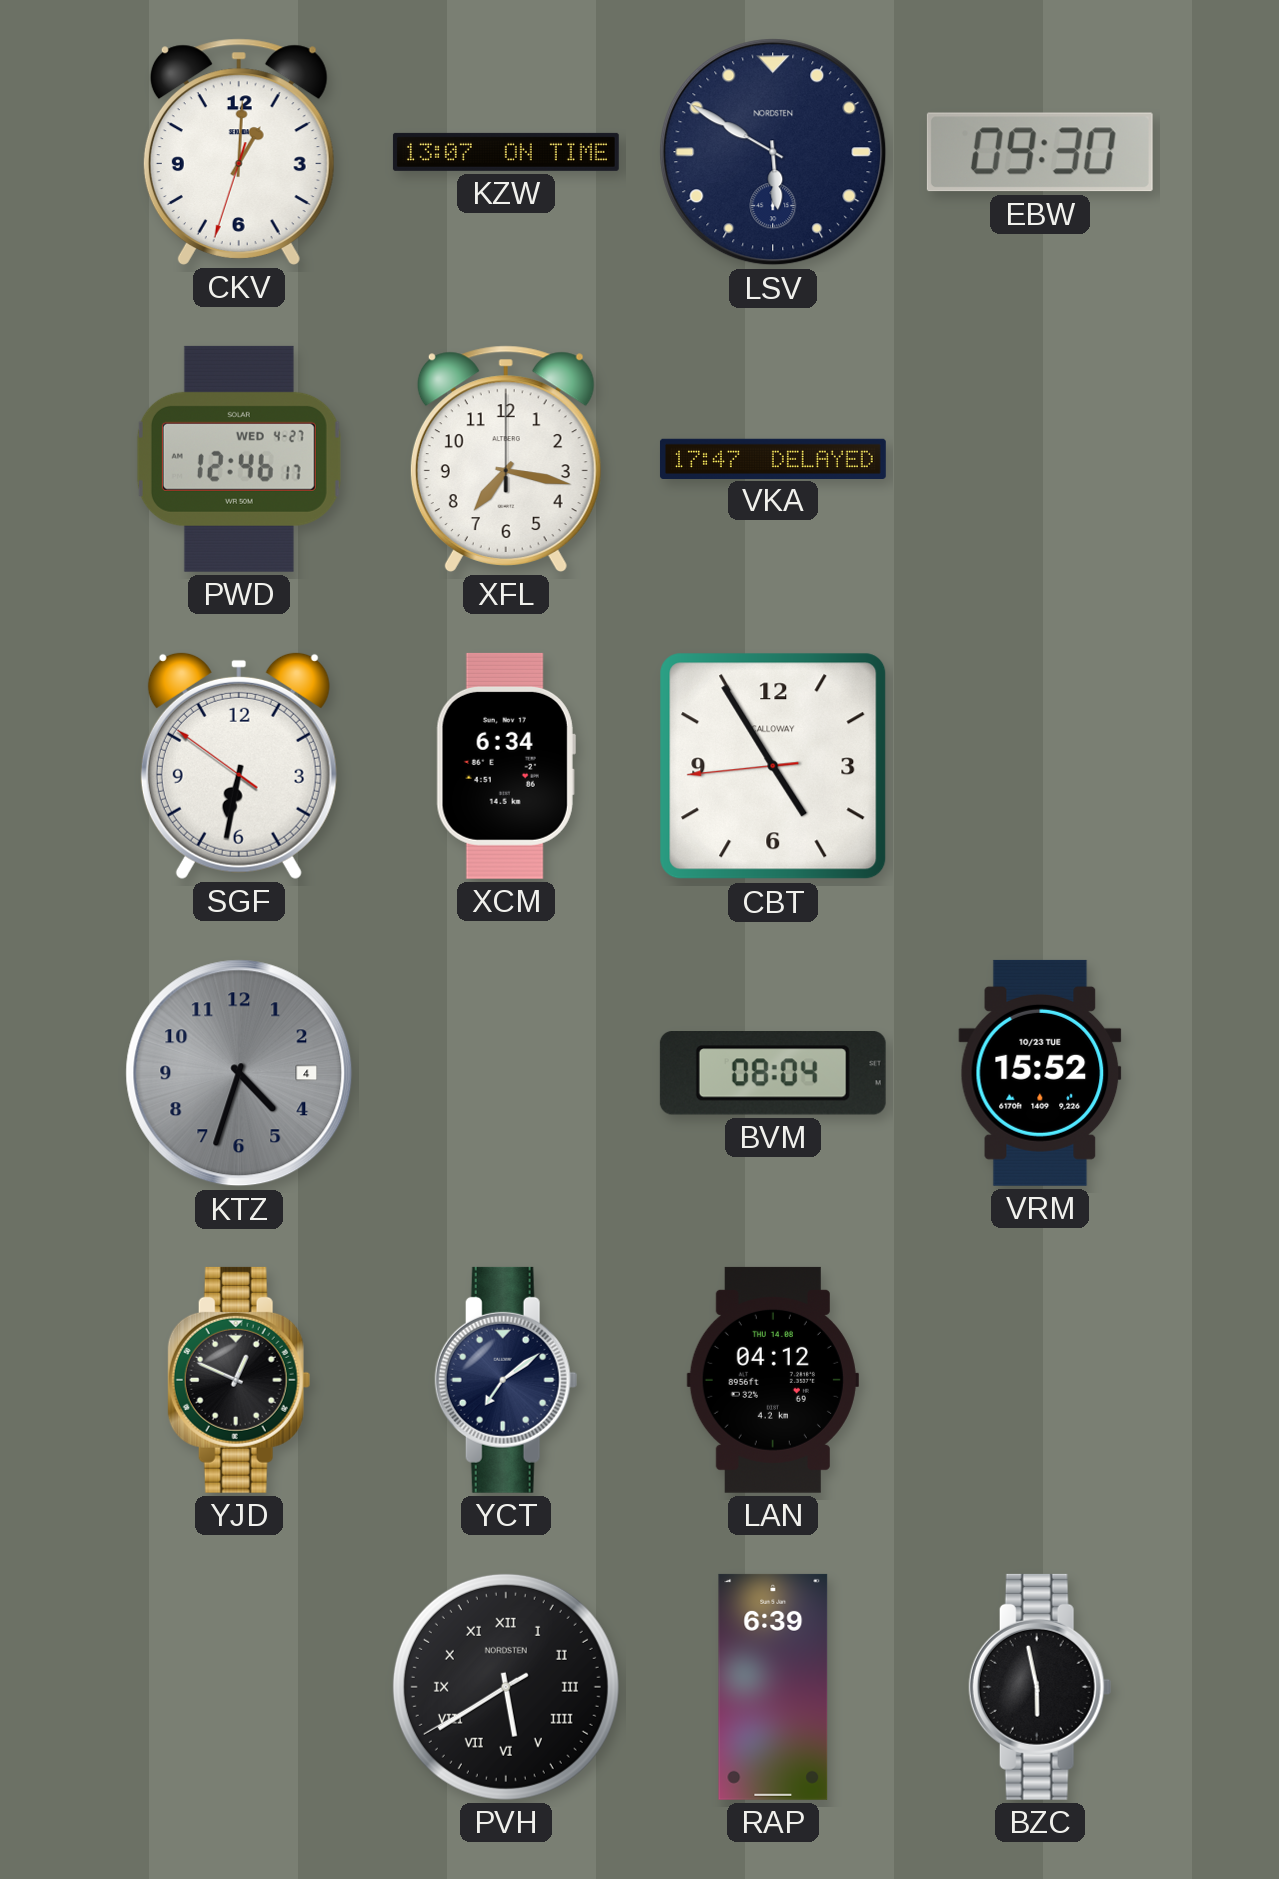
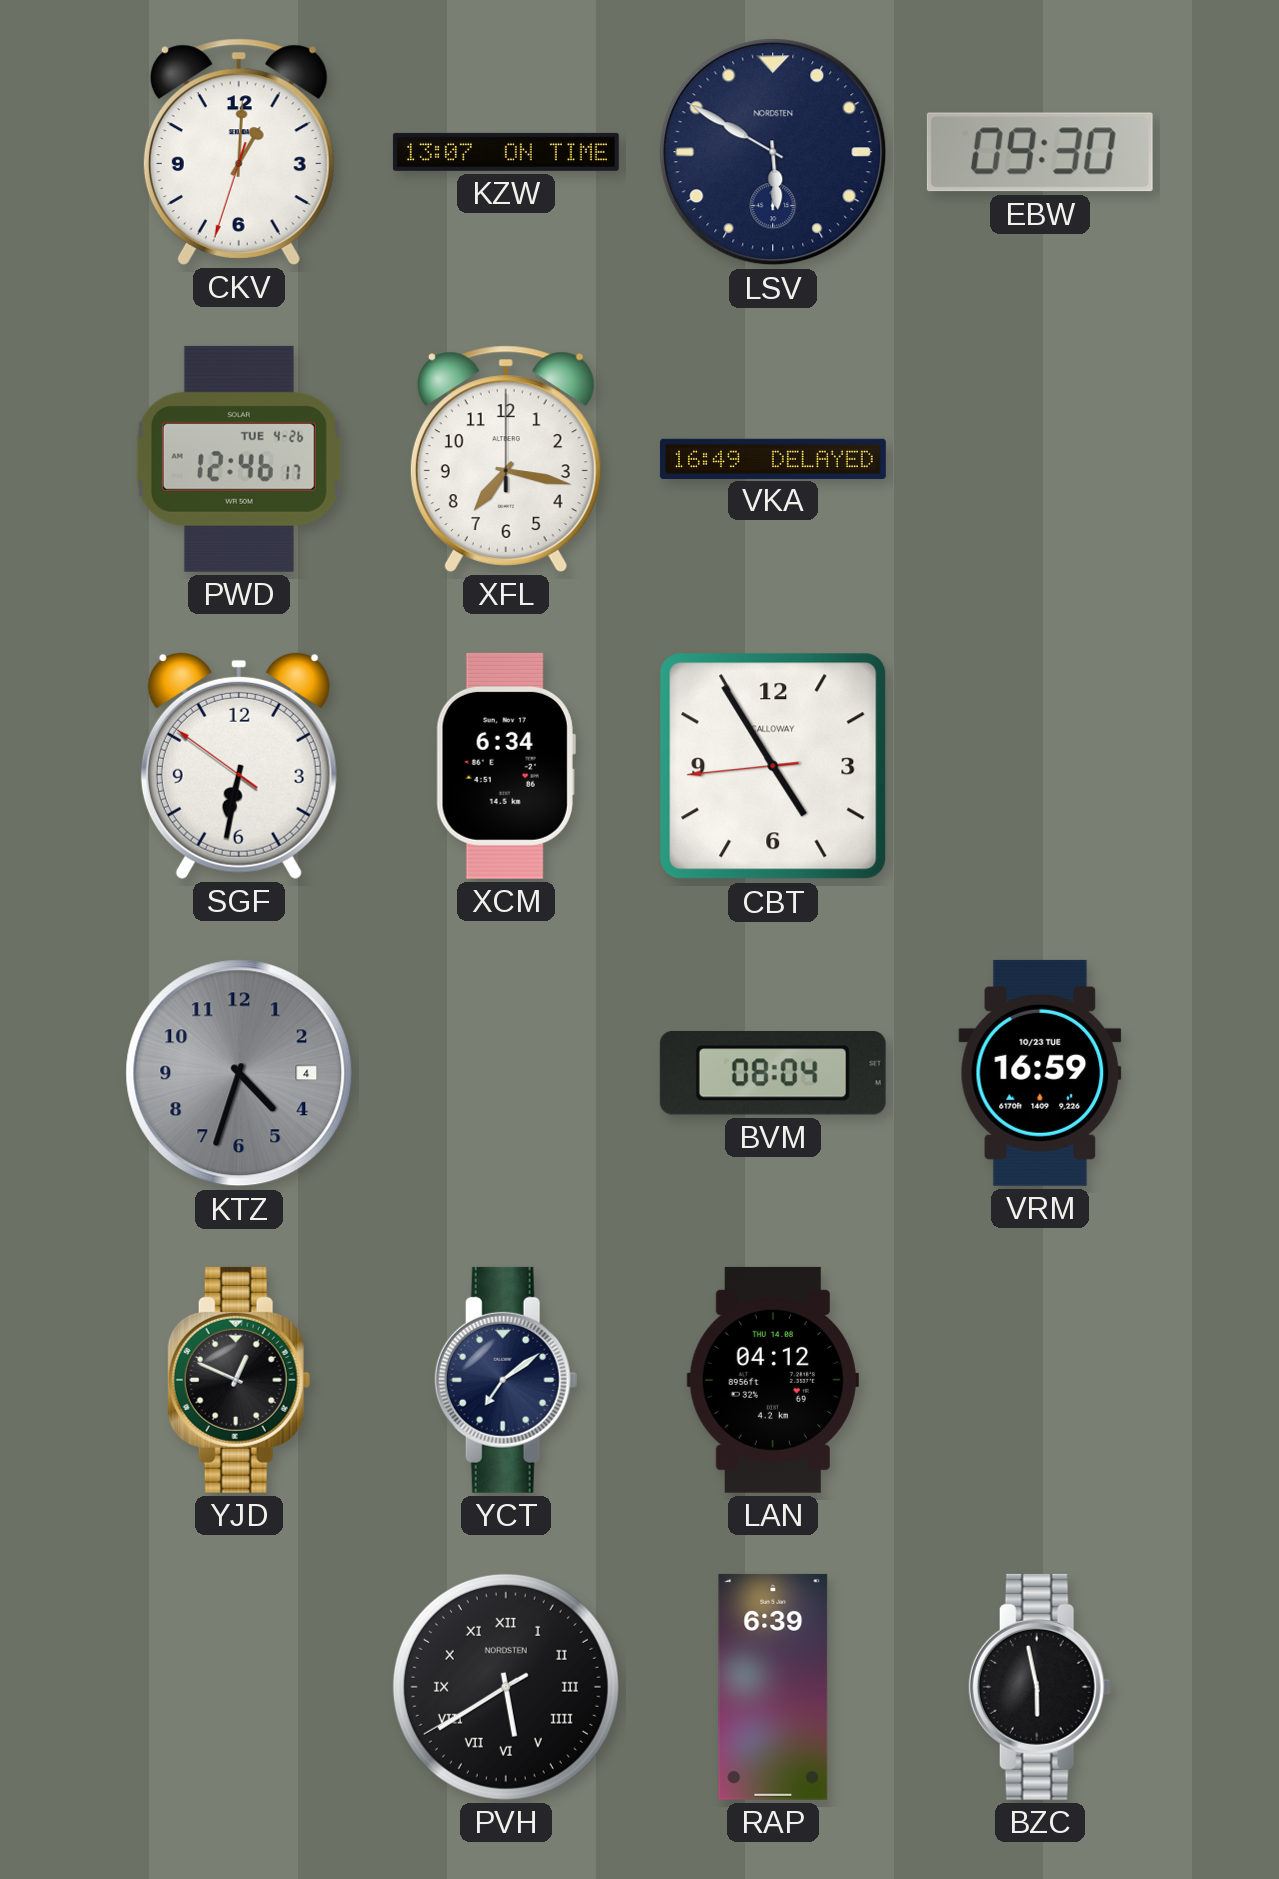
PWD date: WED 4-27 -> TUE 4-26 (239, 459)
VKA: 17:47 -> 16:49 (773, 458)
VRM: 15:52 -> 16:59 (1040, 1073)
